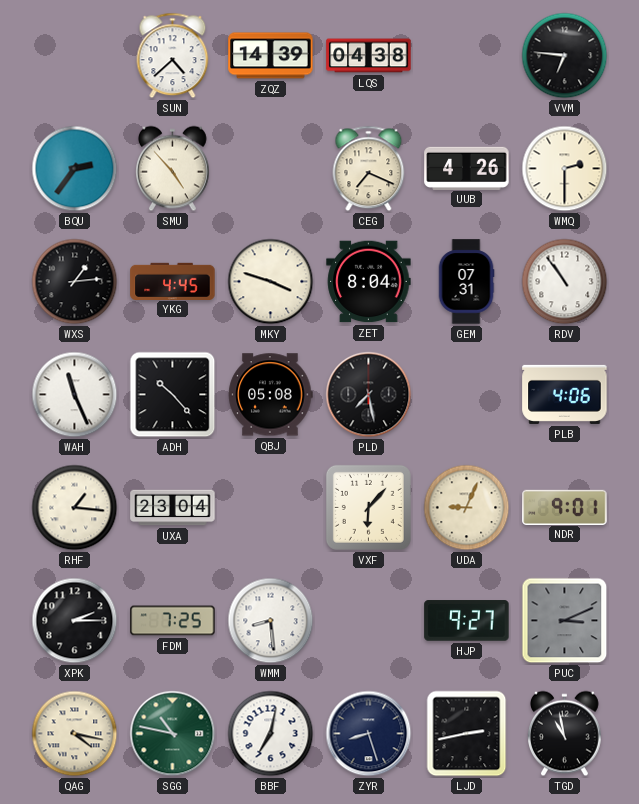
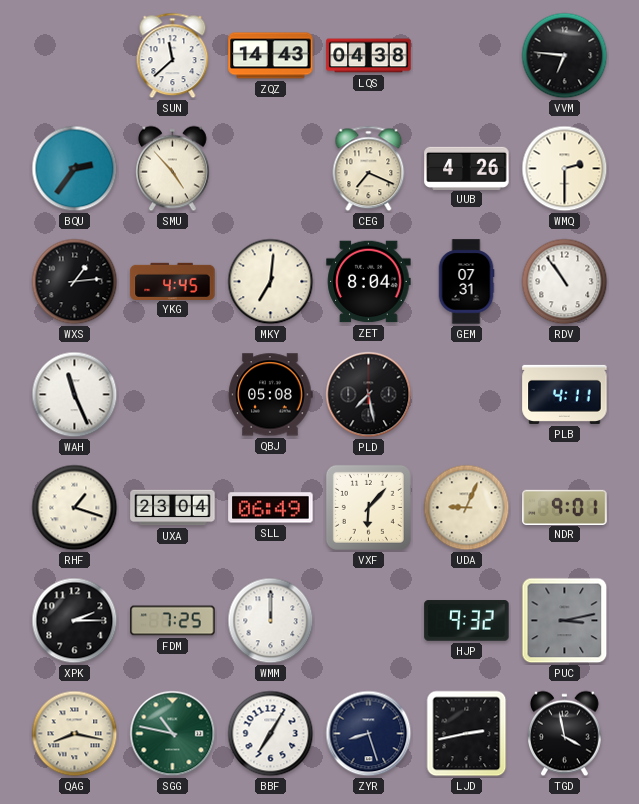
SUN: 4:38 -> 11:38 (173, 56)
ZQZ: 14:39 -> 14:43 (271, 56)
MKY: 3:48 -> 7:01 (271, 282)
ADH: 10:23 -> none (173, 395)
PLB: 4:06 -> 4:11 (565, 394)
RHF: 1:16 -> 1:18 (75, 508)
SLL: none -> 06:49 (271, 508)
WMM: 8:29 -> 12:00 (271, 621)
HJP: 9:27 -> 9:32 (467, 621)
PUC: 3:11 -> 3:13 (565, 621)
QAG: 4:17 -> 8:17 (75, 734)
BBF: 7:02 -> 7:05 (271, 734)
TGD: 10:58 -> 3:58 (565, 734)
